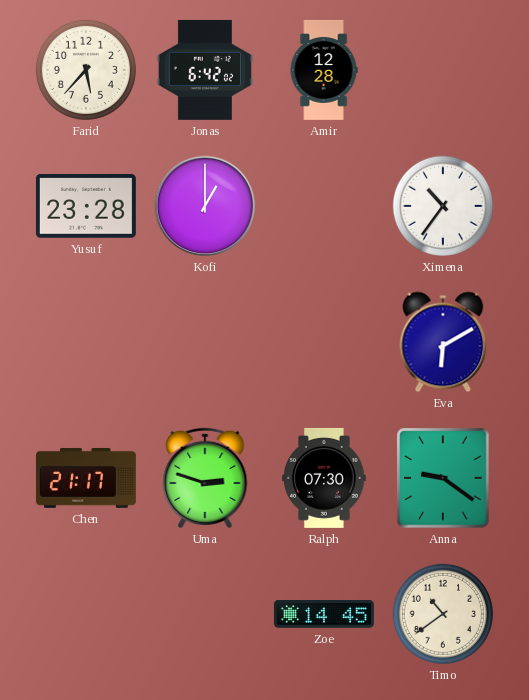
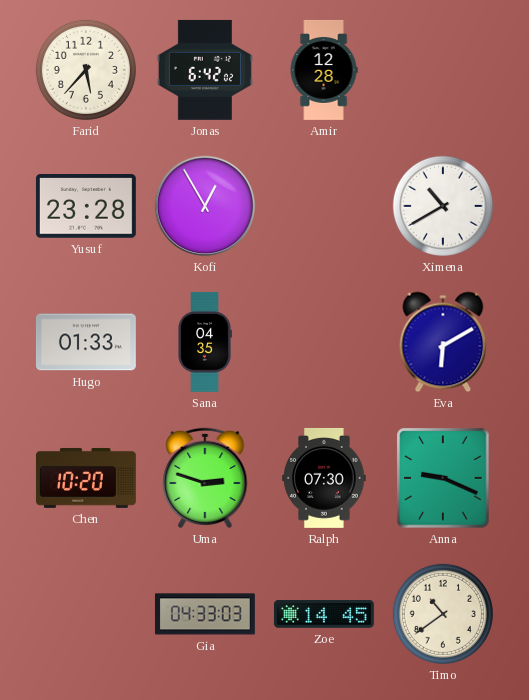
Kofi: 1:00 -> 12:55 (205, 206)
Ximena: 10:36 -> 10:40 (443, 206)
Hugo: none -> 01:33 (86, 342)
Sana: none -> 04:35 (205, 342)
Chen: 21:17 -> 10:20 (86, 478)
Anna: 9:21 -> 9:19 (443, 478)
Gia: none -> 04:33 (205, 614)
